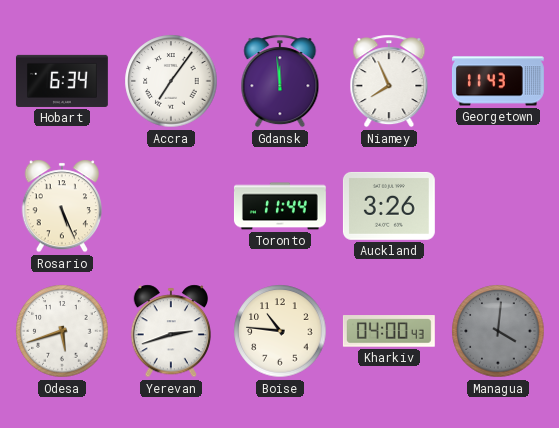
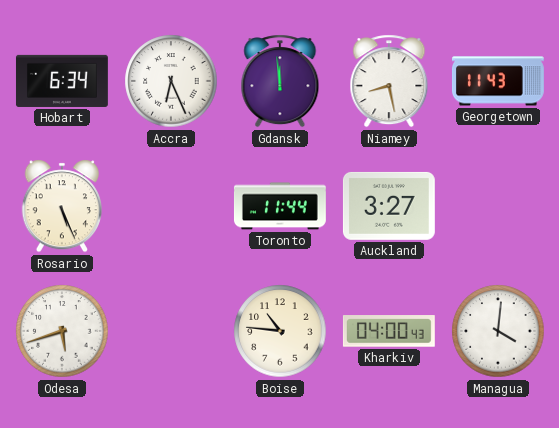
Accra: 7:06 -> 6:26 (171, 81)
Niamey: 7:56 -> 8:28 (389, 81)
Auckland: 3:26 -> 3:27 (389, 206)
Yerevan: 2:42 -> none (170, 331)
Managua dial: grey -> white (498, 331)
